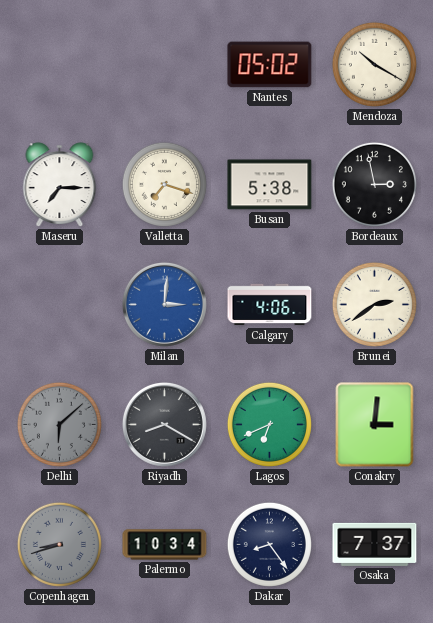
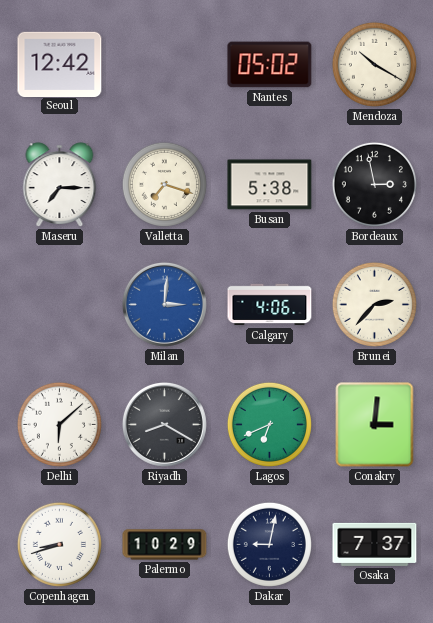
Seoul: none -> 12:42 (60, 64)
Brunei: 2:39 -> 2:37 (374, 304)
Delhi dial: grey -> white (59, 424)
Copenhagen dial: grey -> white (59, 544)
Palermo: 10:34 -> 10:29 (165, 545)
Dakar: 8:24 -> 9:02 (269, 544)
